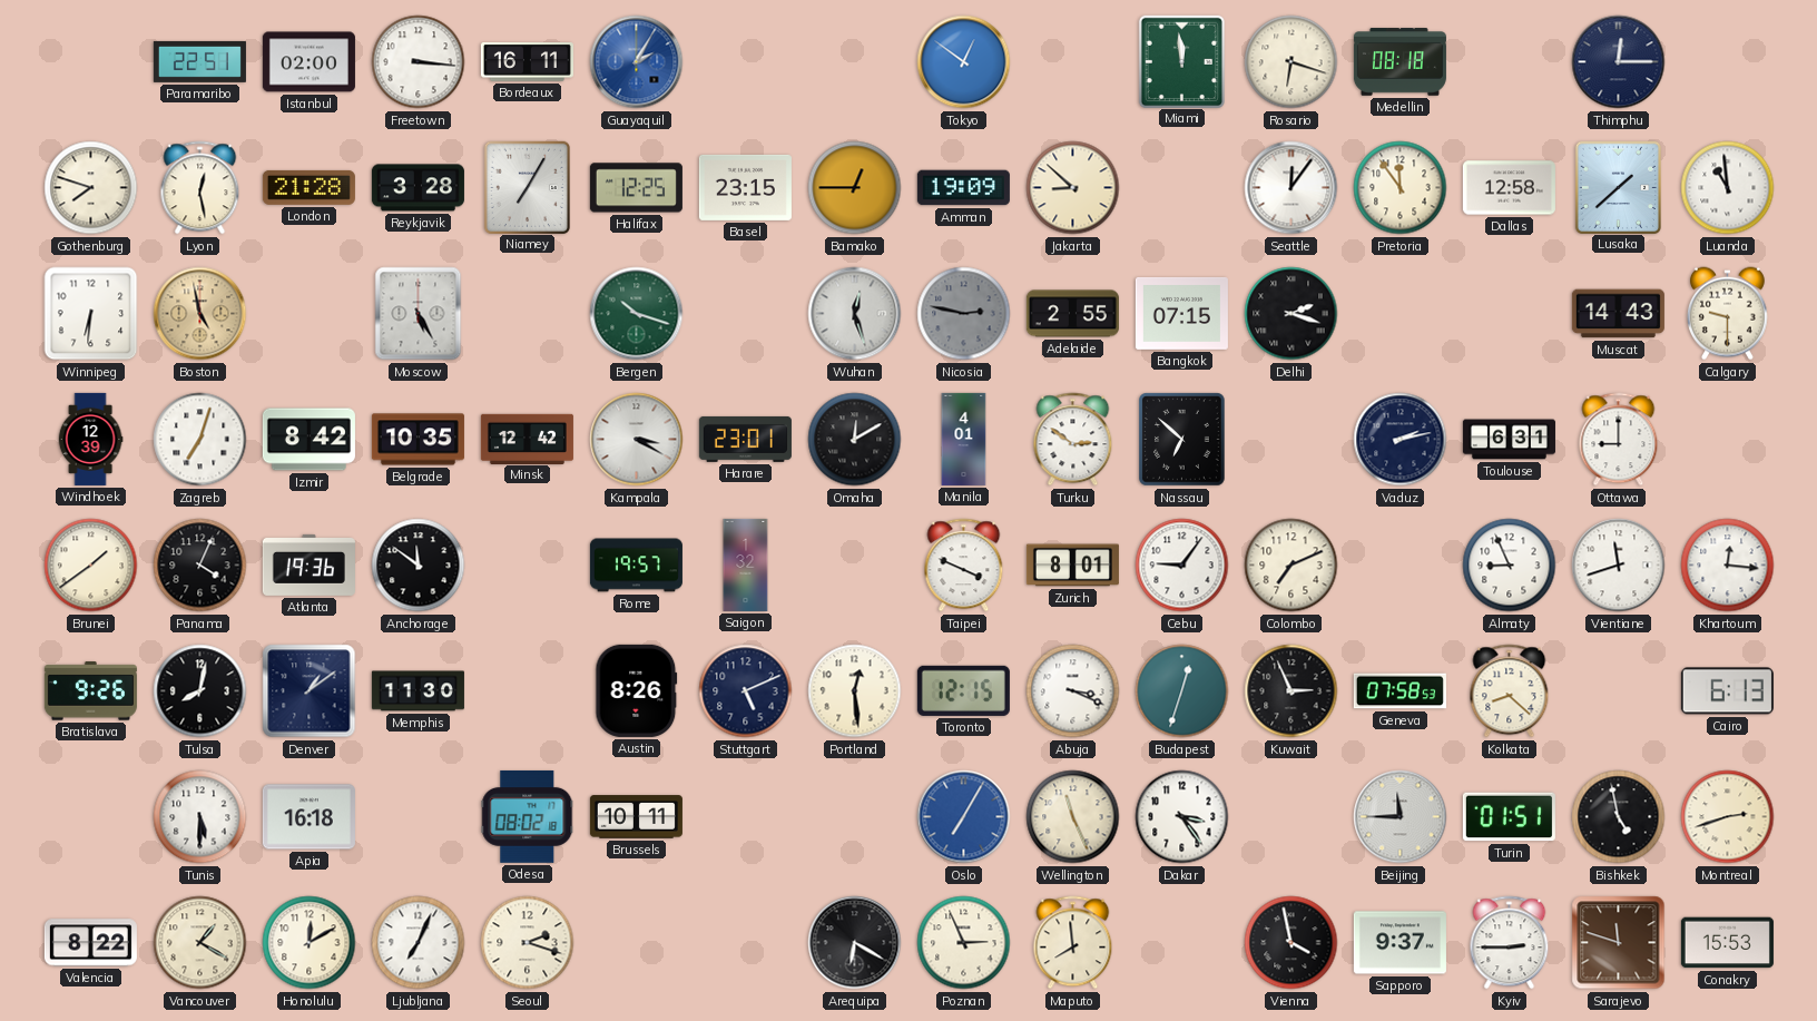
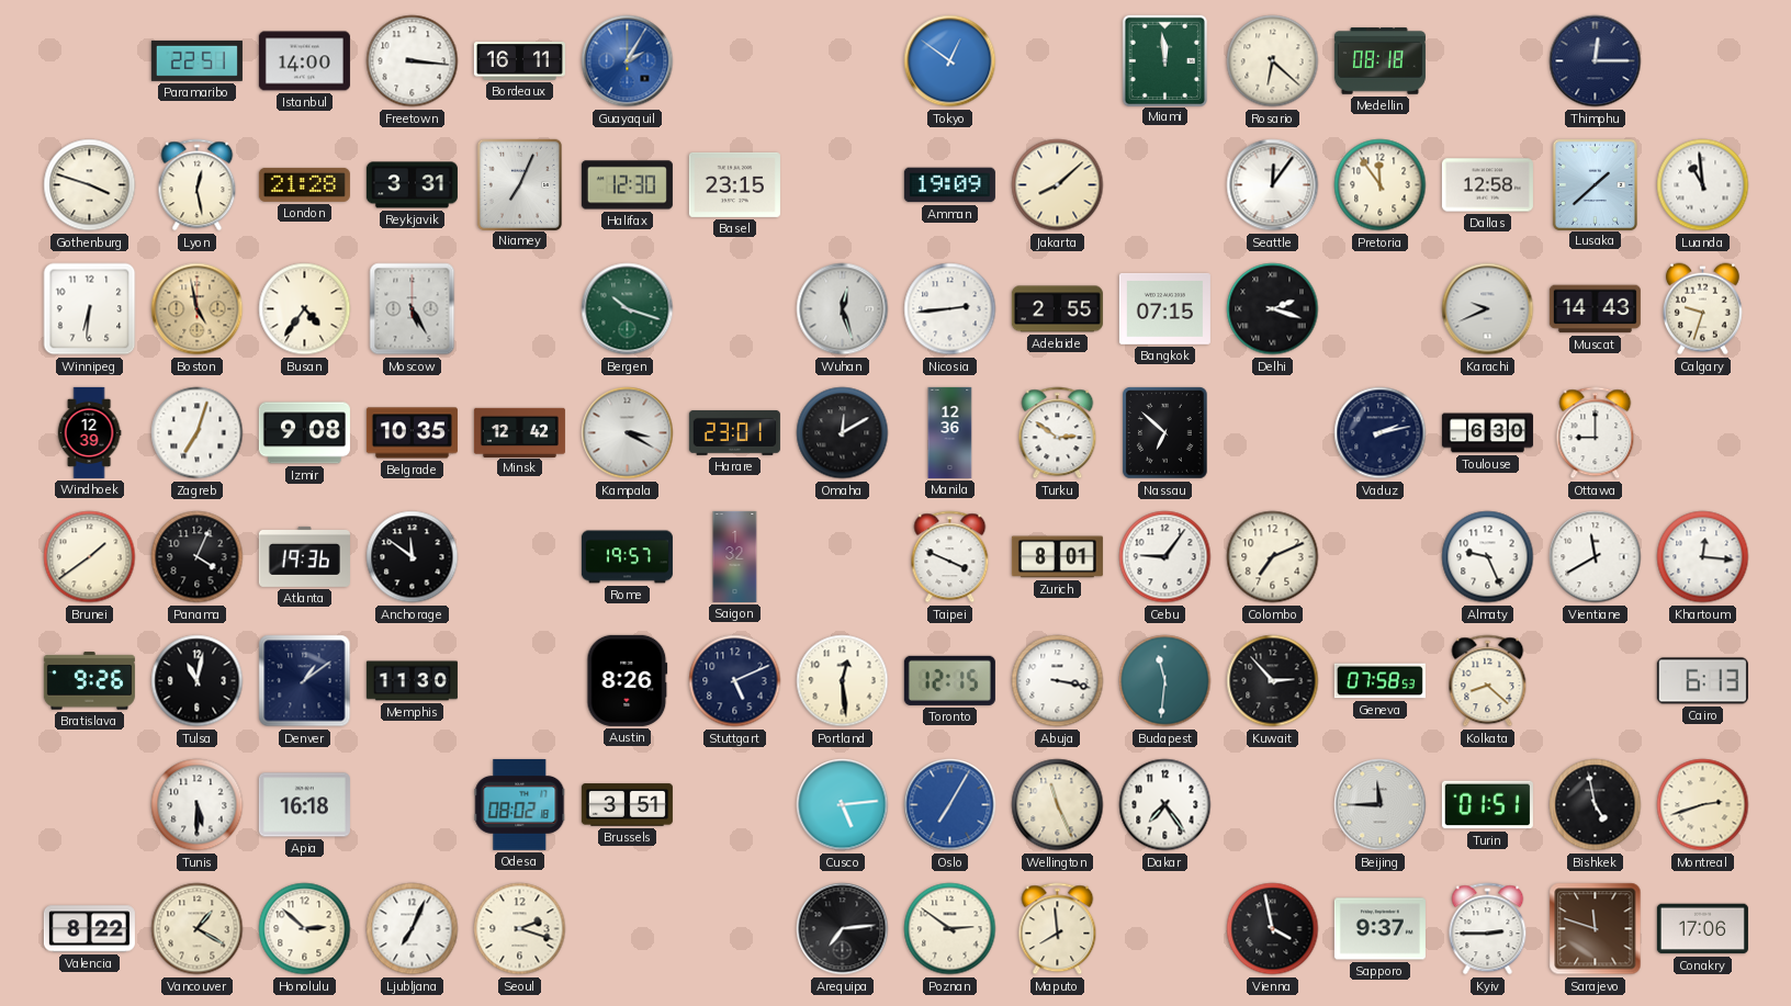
Istanbul: 02:00 -> 14:00 (304, 61)
Rosario: 6:18 -> 6:22 (1273, 61)
Gothenburg: 7:48 -> 3:48 (90, 185)
Reykjavik: 3:28 -> 3:31 (412, 185)
Niamey: 7:05 -> 7:04 (519, 184)
Halifax: 12:25 -> 12:30 (627, 185)
Bamako: 12:45 -> none (855, 188)
Jakarta: 8:52 -> 8:08 (1058, 185)
Busan: none -> 4:36 (305, 309)
Nicosia: 2:47 -> 2:44 (950, 309)
Nicosia dial: grey -> white (950, 309)
Karachi: none -> 9:41 (1488, 309)
Calgary: 9:30 -> 9:33 (1702, 309)
Izmir: 8:42 -> 9:08 (304, 433)
Manila: 4:01 -> 12:36 (950, 432)
Toulouse: 6:31 -> 6:30 (1487, 433)
Almaty: 8:56 -> 9:26 (1488, 557)
Vientiane: 11:42 -> 11:40 (1596, 557)
Tulsa: 8:02 -> 11:02 (198, 681)
Abuja: 3:19 -> 3:17 (1058, 681)
Budapest: 12:33 -> 11:31 (1165, 681)
Kuwait: 2:56 -> 2:53 (1273, 681)
Brussels: 10:11 -> 3:51 (627, 805)
Cusco: none -> 5:14 (843, 805)
Dakar: 3:24 -> 7:24 (1165, 805)
Honolulu: 12:10 -> 2:52 (305, 929)
Arequipa: 6:20 -> 7:14 (843, 929)
Poznan: 2:56 -> 2:51 (950, 929)
Conakry: 15:53 -> 17:06 (1702, 929)
